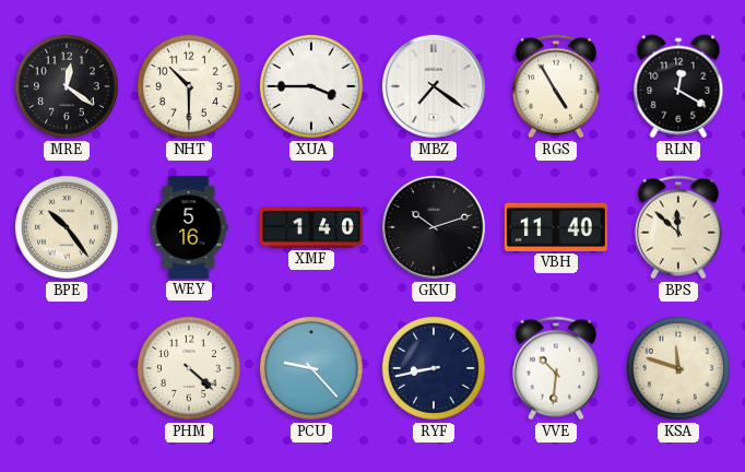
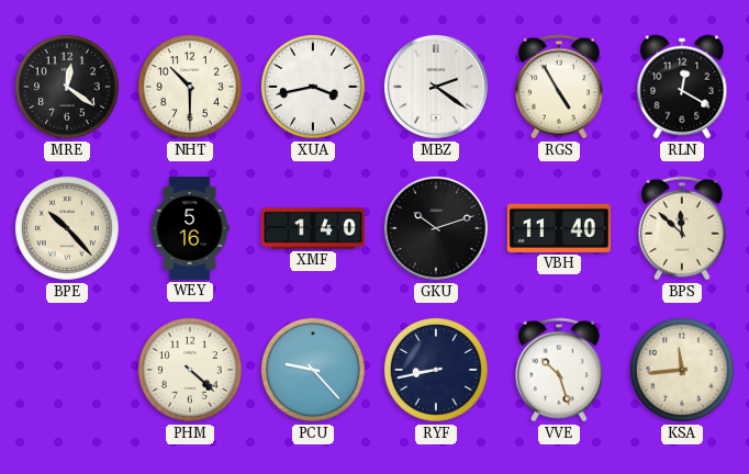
XUA: 3:45 -> 3:43 (313, 87)
MBZ: 7:21 -> 2:21 (436, 87)
BPE: 10:24 -> 10:23 (67, 228)
VVE: 10:31 -> 10:27 (559, 370)
KSA: 11:48 -> 11:44 (682, 370)
